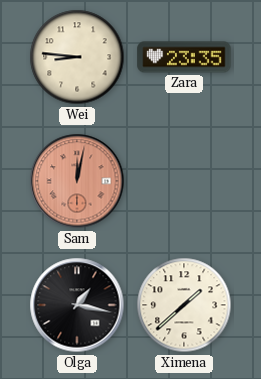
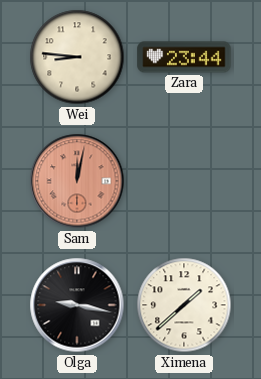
Zara: 23:35 -> 23:44 (184, 57)
Olga: 1:17 -> 9:17 (77, 305)
